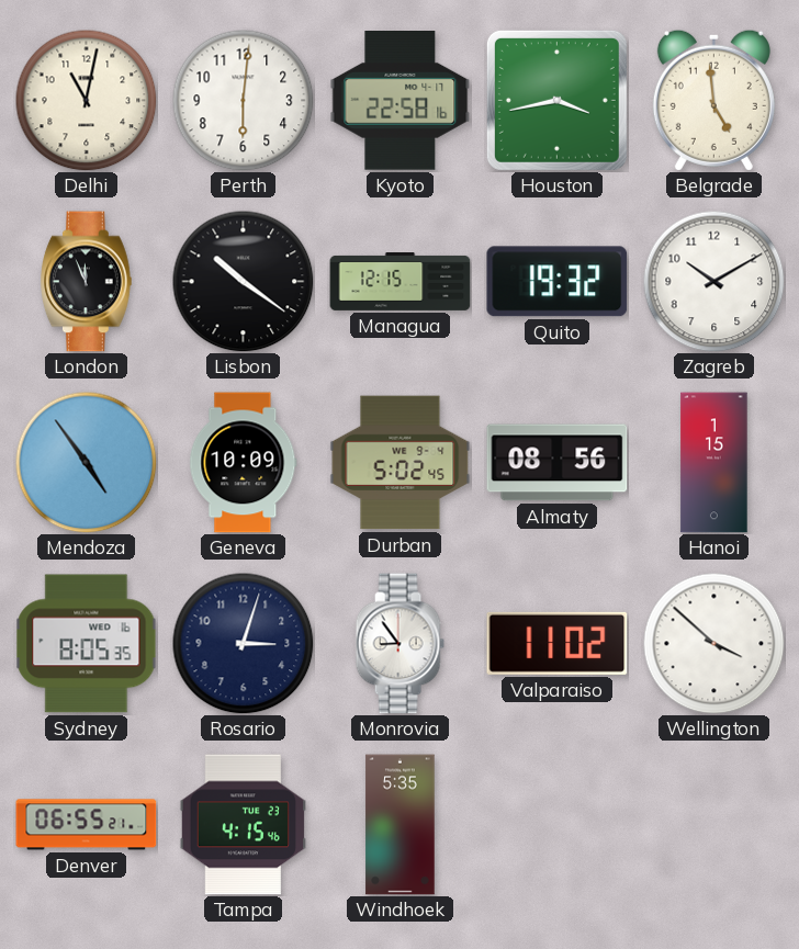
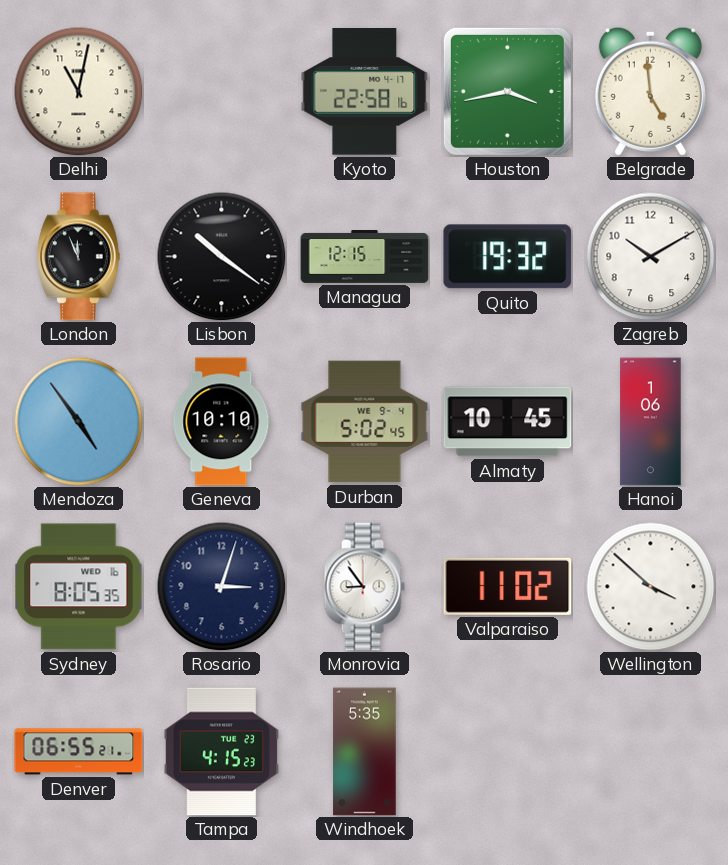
Perth: 6:01 -> none (243, 100)
Geneva: 10:09 -> 10:10 (222, 422)
Almaty: 08:56 -> 10:45 (508, 422)
Hanoi: 1:15 -> 1:06 (651, 422)
Tampa: 4:15:46 -> 4:15:23 (221, 752)
